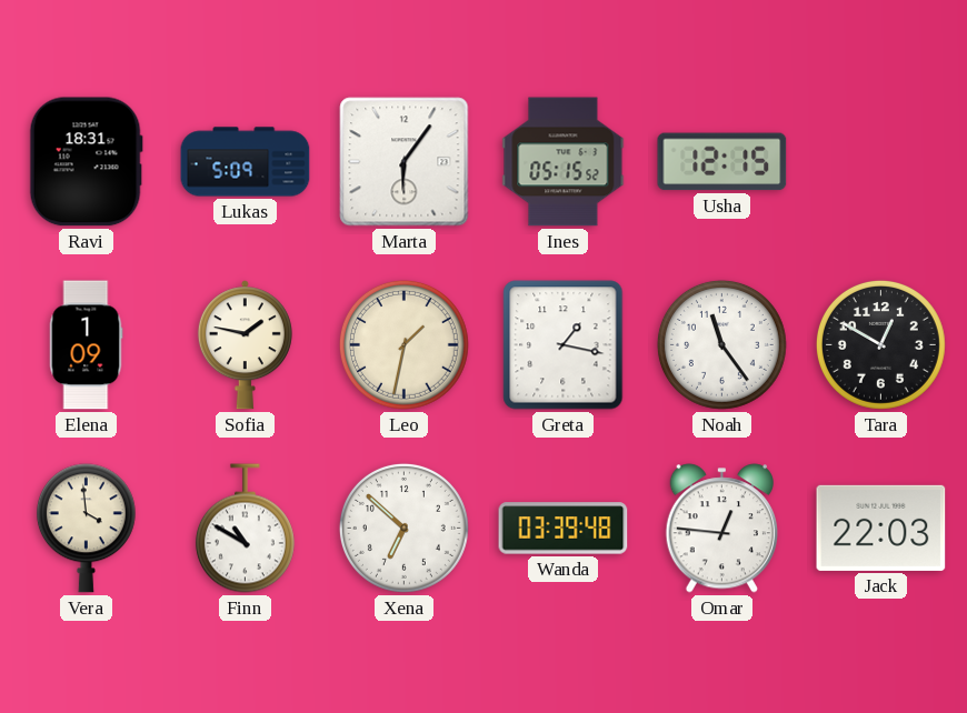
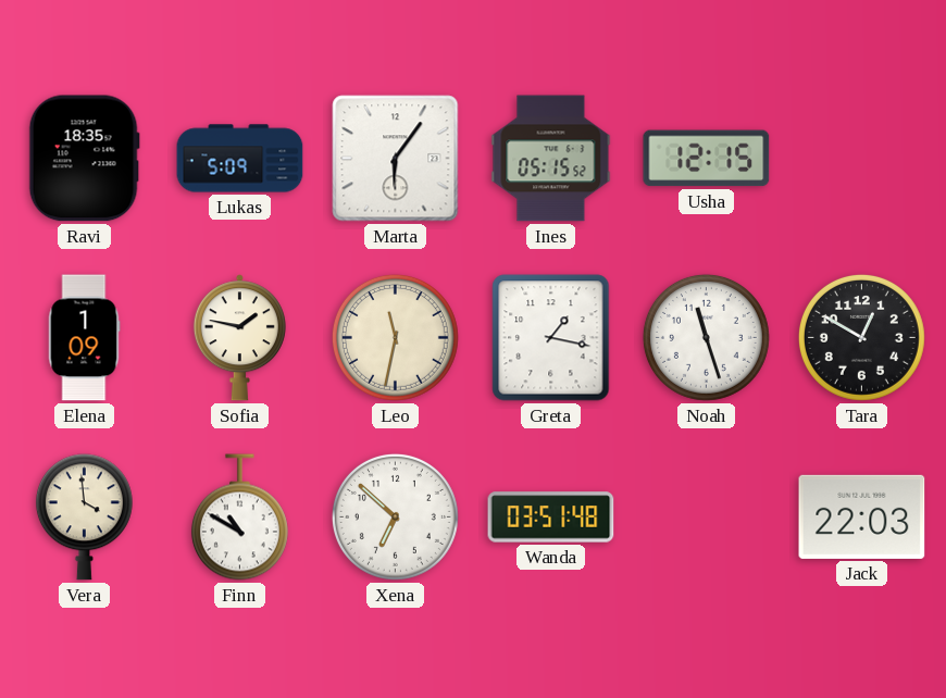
Ravi: 18:31 -> 18:35 (84, 159)
Leo: 1:32 -> 11:32 (395, 337)
Noah: 11:24 -> 11:27 (706, 337)
Wanda: 03:39 -> 03:51 (551, 518)
Omar: 12:46 -> none (721, 529)
